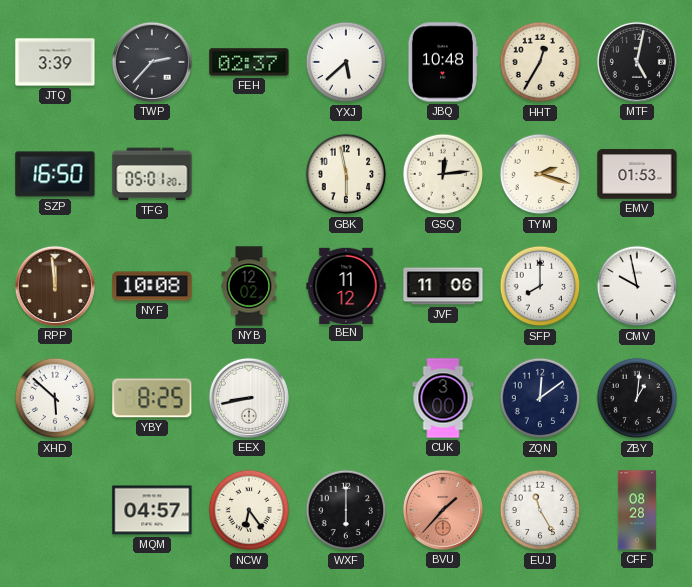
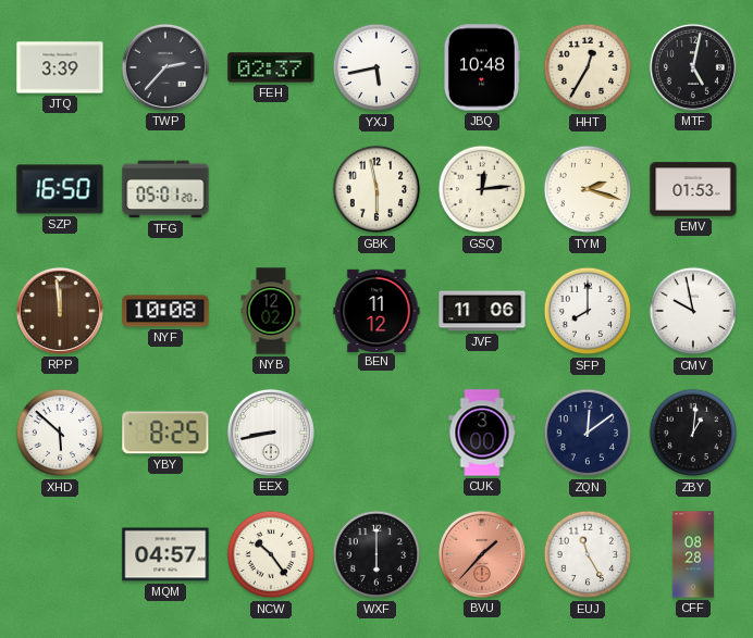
YXJ: 5:38 -> 5:43 (376, 67)
NCW: 6:24 -> 10:24 (271, 554)
